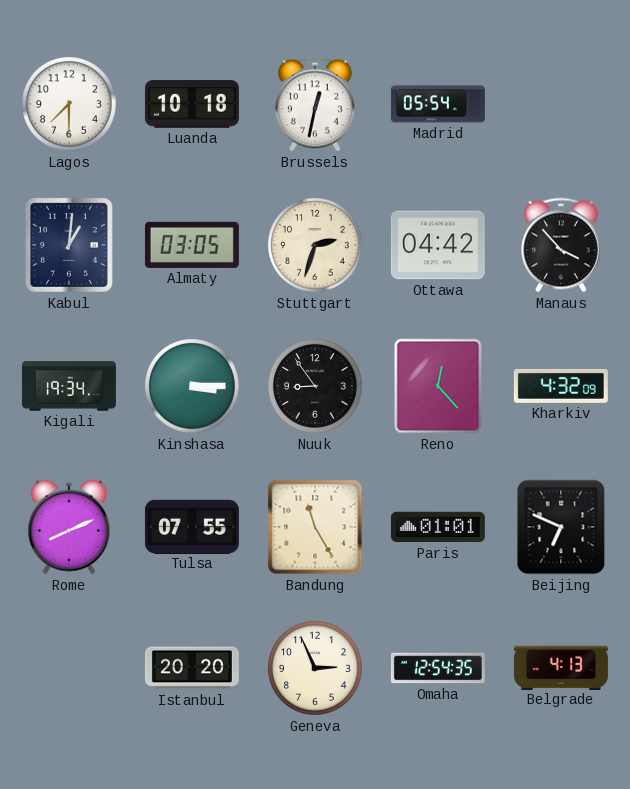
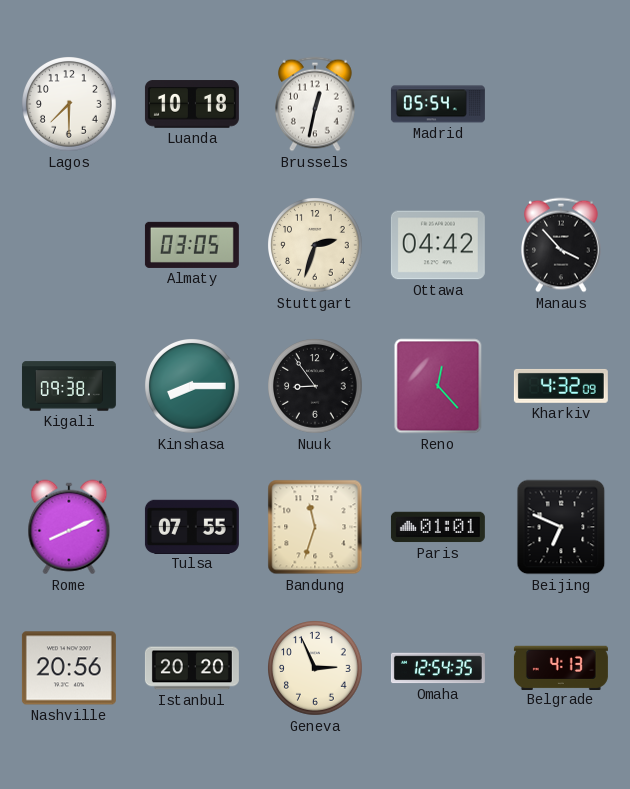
Kabul: 1:01 -> none (69, 245)
Kigali: 19:34 -> 09:38 (69, 386)
Kinshasa: 3:15 -> 8:15 (193, 387)
Bandung: 11:25 -> 11:33 (315, 527)
Nashville: none -> 20:56 (69, 668)
